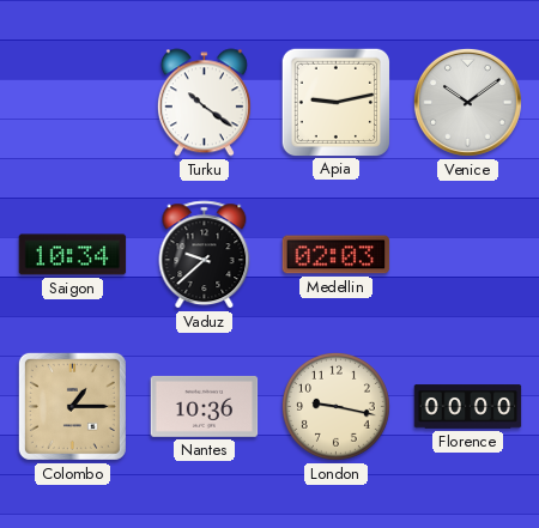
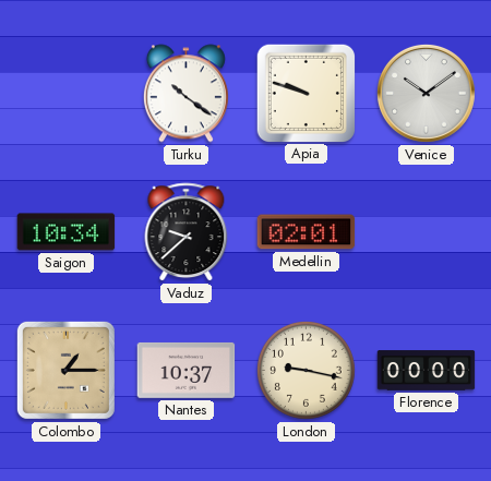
Apia: 9:13 -> 9:48 (306, 93)
Medellin: 02:03 -> 02:01 (307, 232)
Nantes: 10:36 -> 10:37 (187, 370)
